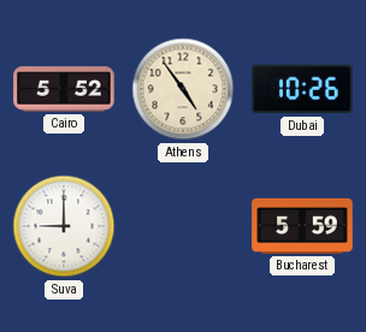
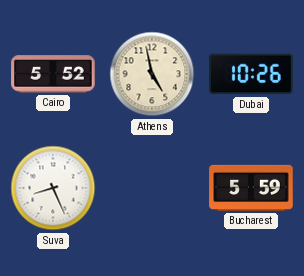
Athens: 4:54 -> 4:58 (152, 74)
Suva: 9:00 -> 8:26 (53, 188)
